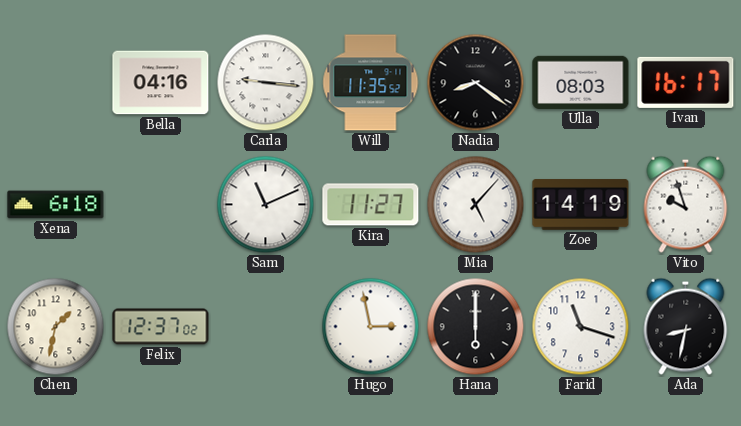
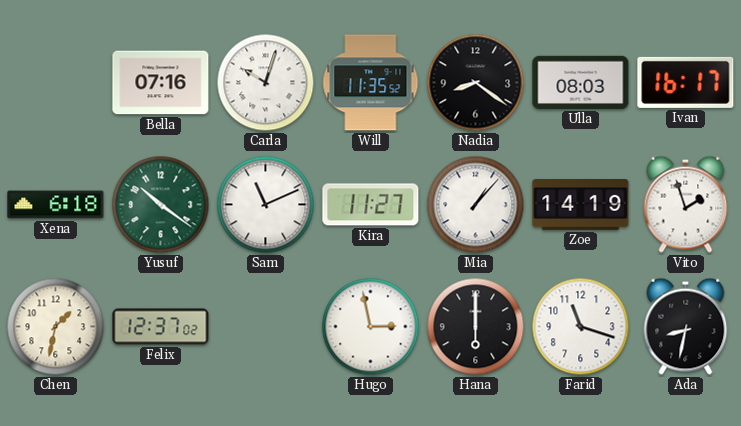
Bella: 04:16 -> 07:16 (161, 83)
Carla: 9:16 -> 10:03 (266, 83)
Yusuf: none -> 10:21 (161, 205)
Mia: 5:07 -> 1:07 (476, 205)
Vito: 9:57 -> 1:57 (686, 204)
